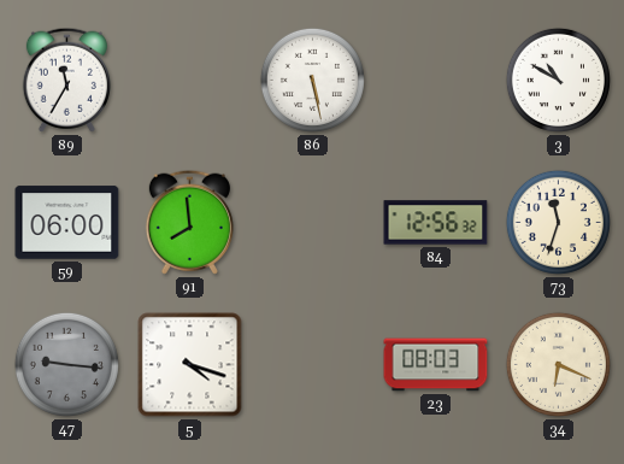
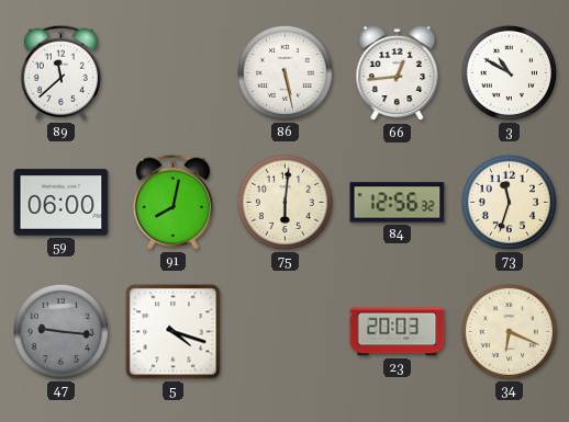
89: 11:35 -> 11:38 (60, 72)
66: none -> 12:44 (398, 73)
91: 7:59 -> 8:02 (172, 202)
75: none -> 6:01 (284, 202)
23: 08:03 -> 20:03 (398, 332)
